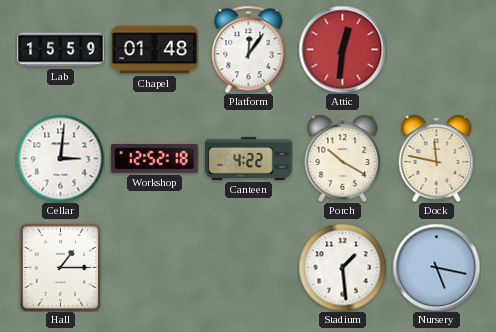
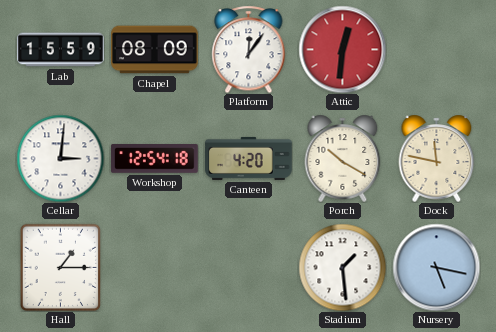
Chapel: 01:48 -> 08:09 (155, 50)
Workshop: 12:52 -> 12:54 (155, 159)
Canteen: 4:22 -> 4:20 (249, 158)
